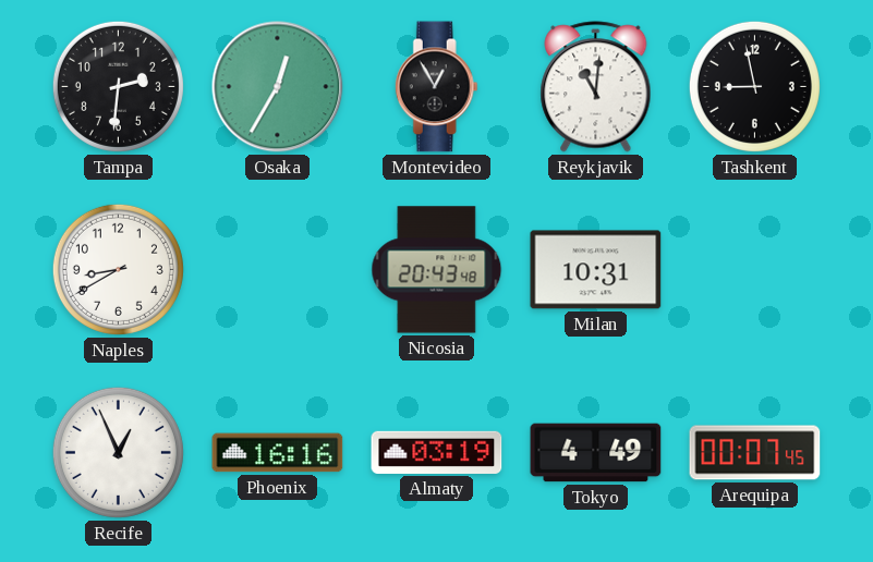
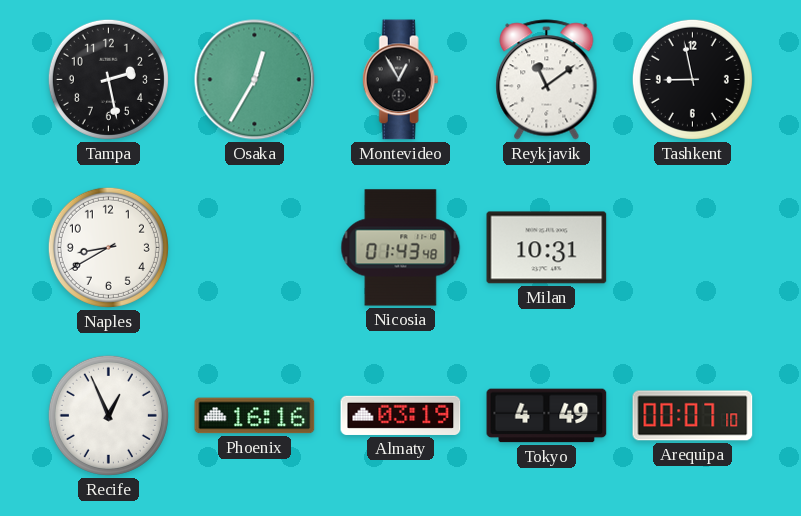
Tampa: 2:31 -> 2:28 (108, 79)
Reykjavik: 11:01 -> 11:09 (547, 80)
Nicosia: 20:43 -> 01:43 (401, 248)
Arequipa: 00:07:45 -> 00:07:10 (693, 416)
